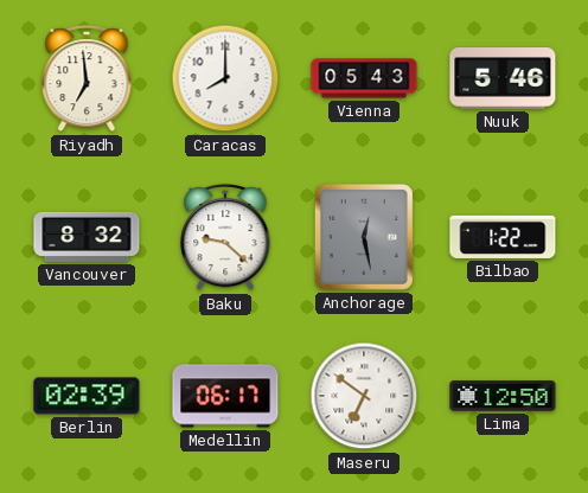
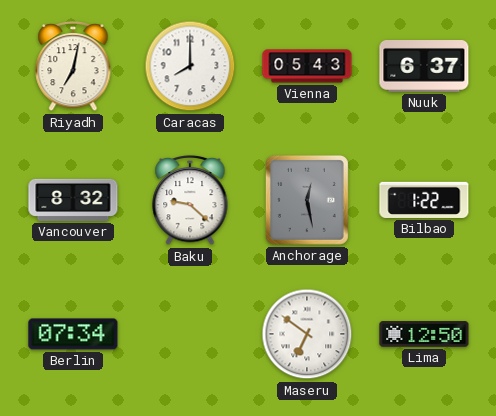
Riyadh: 6:59 -> 7:02 (73, 66)
Nuuk: 5:46 -> 6:37 (424, 67)
Berlin: 02:39 -> 07:34 (73, 334)
Medellin: 06:17 -> none (225, 396)
